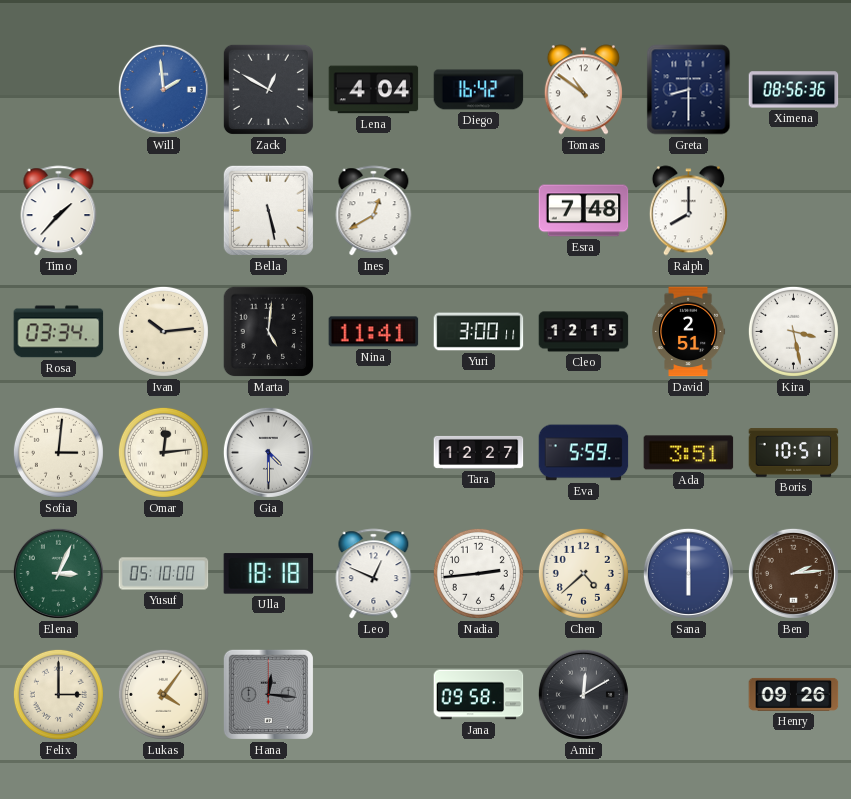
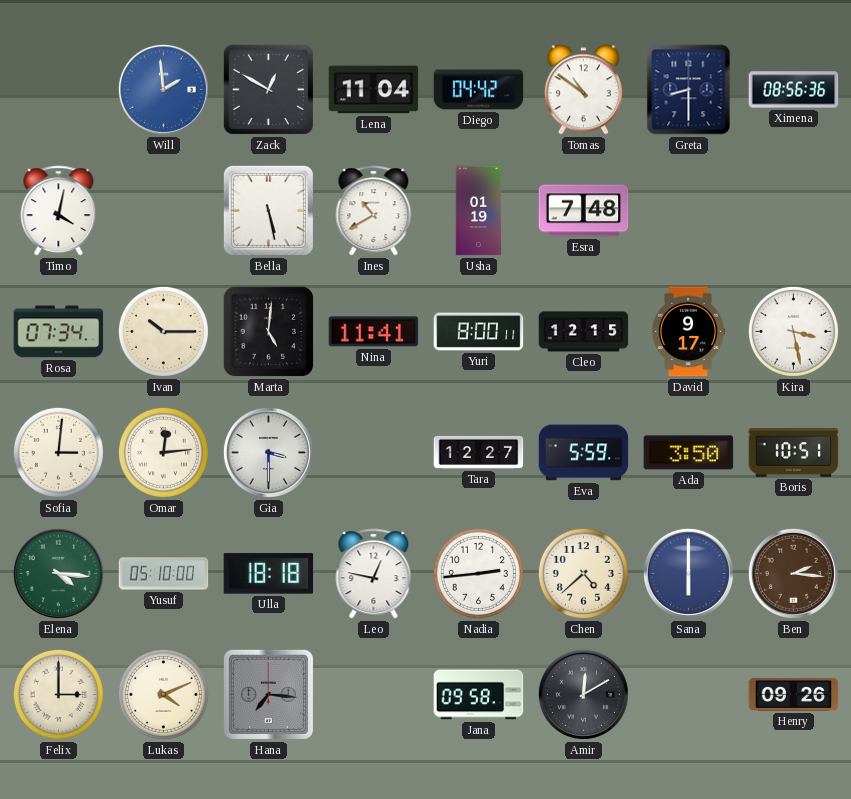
Lena: 4:04 -> 11:04 (374, 90)
Diego: 16:42 -> 04:42 (479, 90)
Timo: 1:37 -> 4:02 (59, 211)
Ines: 12:40 -> 10:40 (374, 211)
Usha: none -> 01:19 (479, 211)
Ralph: 8:00 -> none (688, 211)
Rosa: 03:34 -> 07:34 (59, 332)
Ivan: 10:14 -> 10:15 (163, 331)
Yuri: 3:00 -> 8:00 (479, 332)
David: 2:51 -> 9:17 (689, 332)
Gia: 4:30 -> 3:30 (268, 452)
Ada: 3:51 -> 3:50 (689, 453)
Elena: 3:04 -> 4:16 (58, 573)
Leo: 12:49 -> 12:47 (374, 574)
Ben: 2:14 -> 2:16 (793, 573)
Lukas: 4:06 -> 4:11 (163, 694)
Hana: 12:16 -> 7:16 (268, 694)
